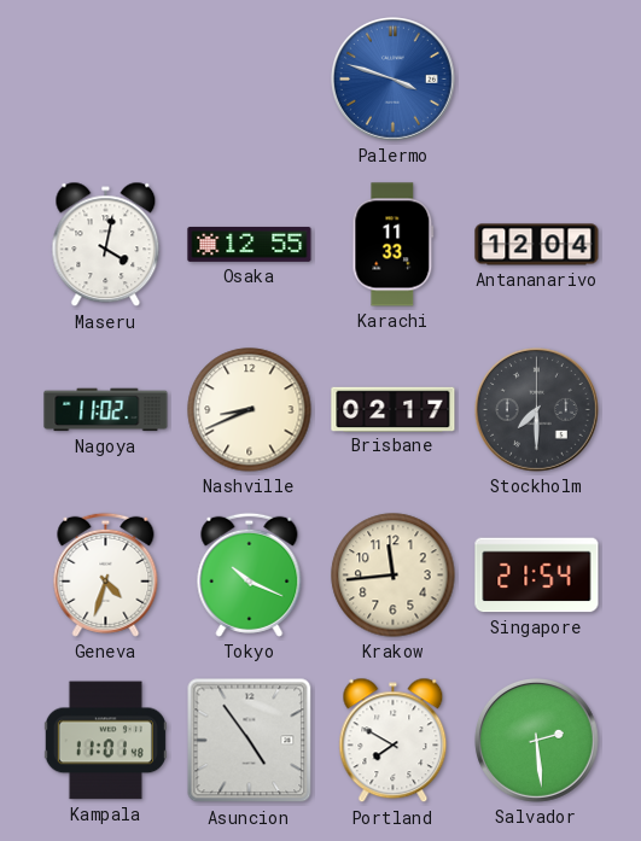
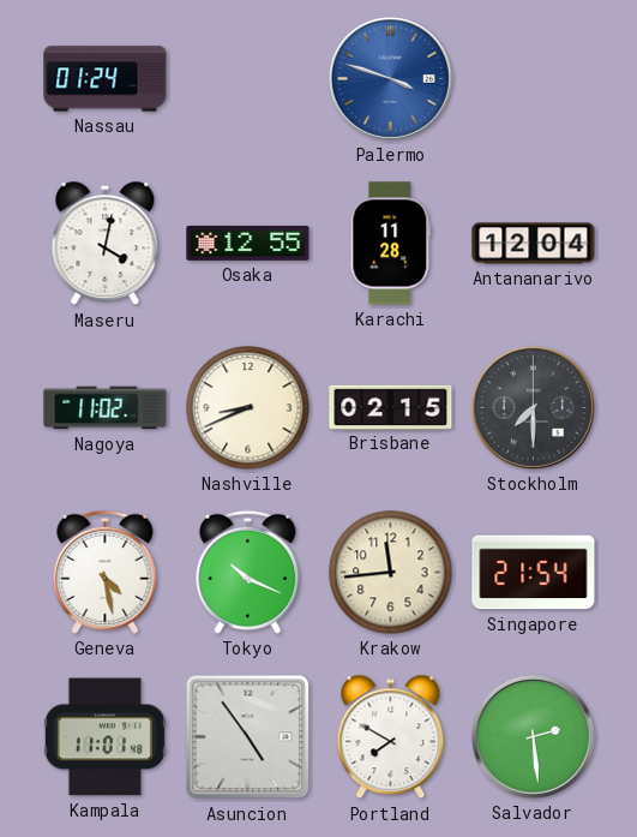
Nassau: none -> 01:24 (106, 79)
Karachi: 11:33 -> 11:28 (391, 244)
Brisbane: 02:17 -> 02:15 (391, 407)
Geneva: 4:33 -> 4:28 (106, 572)
